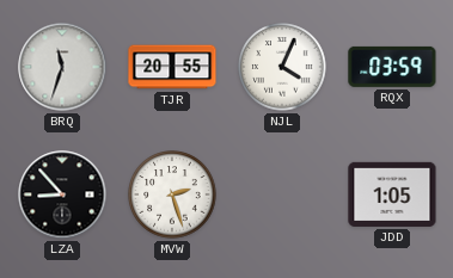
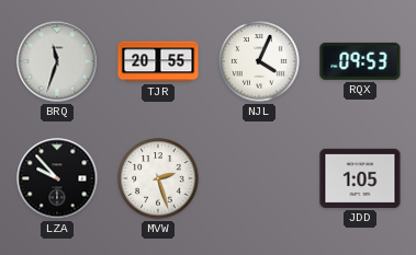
RQX: 03:59 -> 09:53 (360, 61)
LZA: 8:53 -> 9:53 (57, 178)
